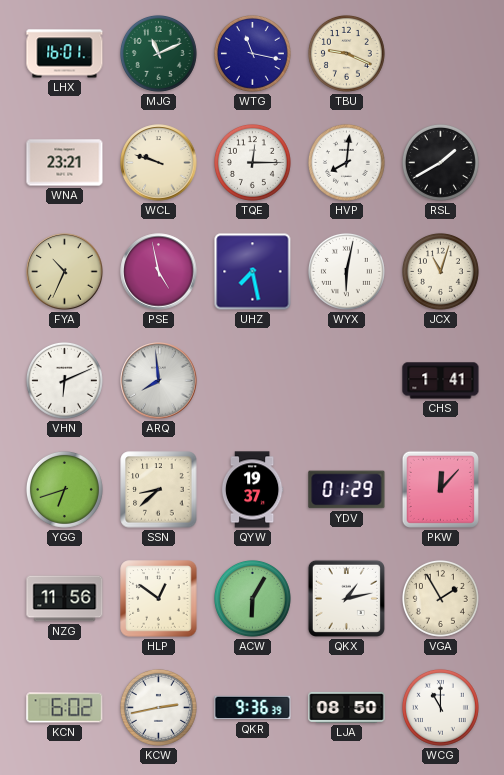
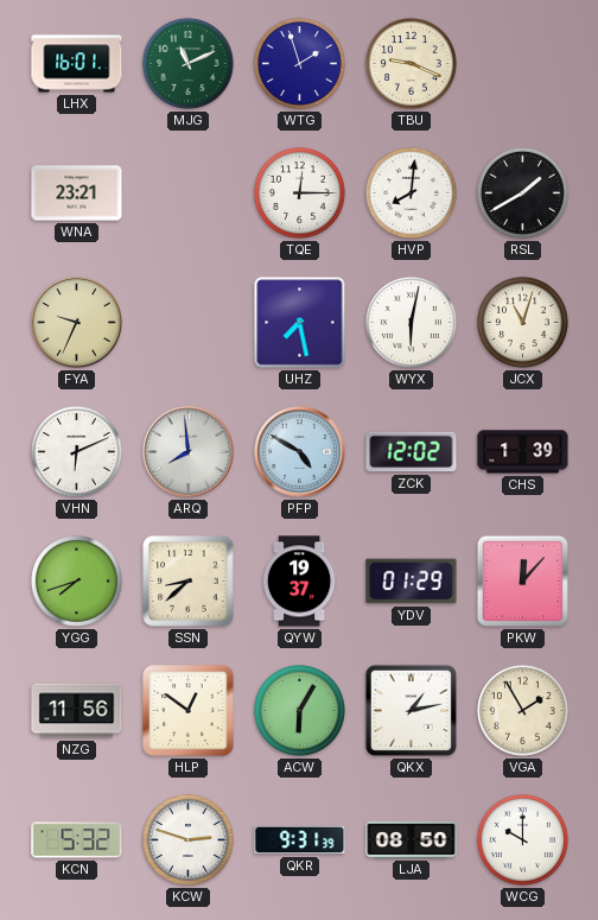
WTG: 11:17 -> 1:57 (299, 63)
WCL: 9:48 -> none (159, 163)
FYA: 10:34 -> 9:34 (77, 323)
PSE: 4:58 -> none (159, 272)
PFP: none -> 4:50 (300, 452)
ZCK: none -> 12:02 (412, 452)
CHS: 1:41 -> 1:39 (523, 452)
YGG: 6:42 -> 7:42 (76, 580)
KCN: 6:02 -> 5:32 (77, 840)
KCW: 2:43 -> 2:48 (187, 839)
QKR: 9:36 -> 9:31 (300, 840)
WCG: 11:00 -> 10:00 (522, 839)
